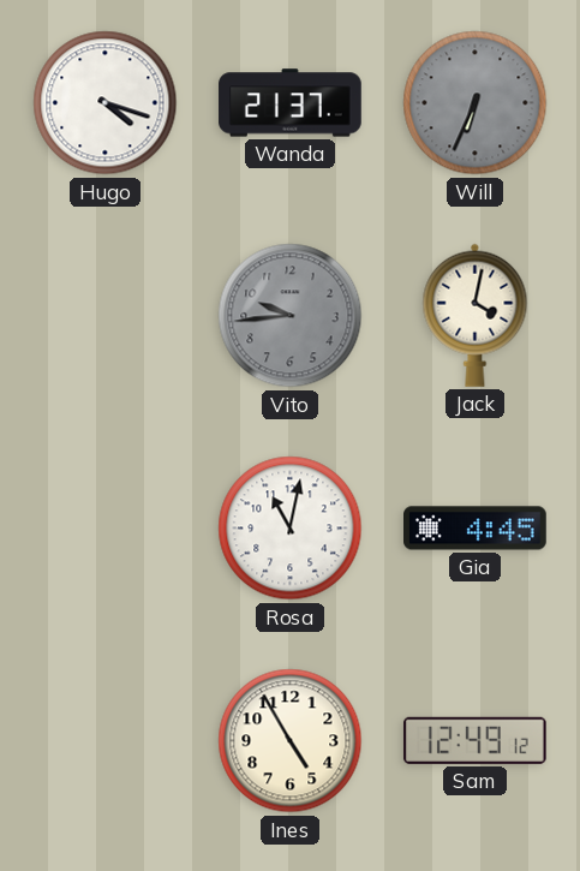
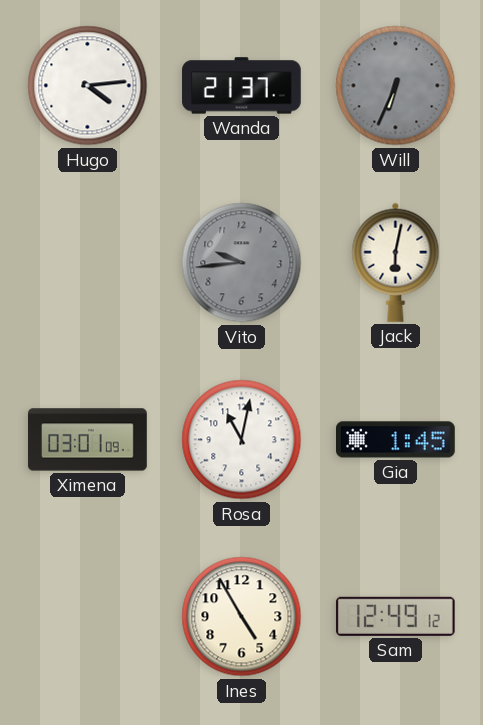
Hugo: 4:18 -> 4:14 (88, 86)
Jack: 4:02 -> 6:02 (396, 262)
Ximena: none -> 03:01 (88, 440)
Gia: 4:45 -> 1:45 (396, 440)
